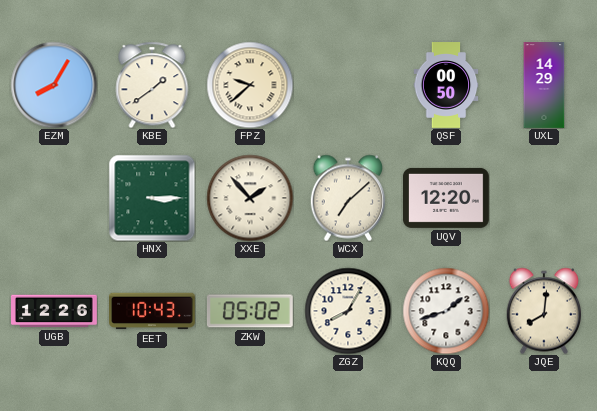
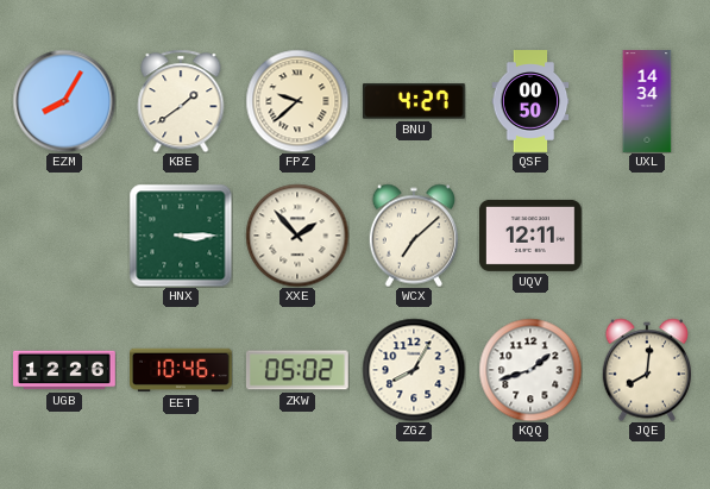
BNU: none -> 4:27 (415, 101)
UXL: 14:29 -> 14:34 (647, 101)
UQV: 12:20 -> 12:11 (532, 236)
EET: 10:43 -> 10:46 (182, 370)
